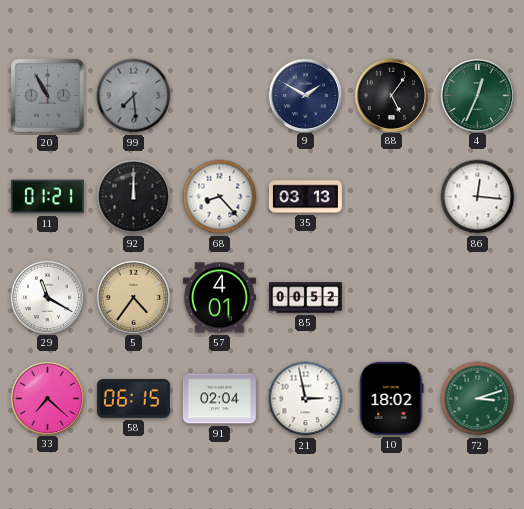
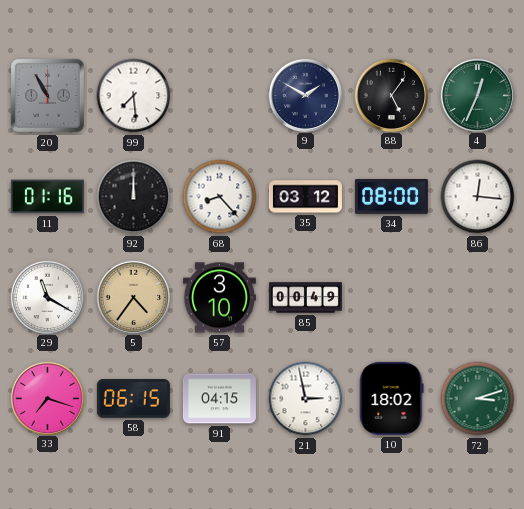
99 dial: grey -> white (134, 96)
11: 01:21 -> 01:16 (47, 197)
35: 03:13 -> 03:12 (305, 197)
34: none -> 08:00 (391, 197)
57: 4:01 -> 3:10 (219, 298)
85: 00:52 -> 00:49 (305, 298)
33: 7:22 -> 7:18 (47, 398)
91: 02:04 -> 04:15 (219, 399)
